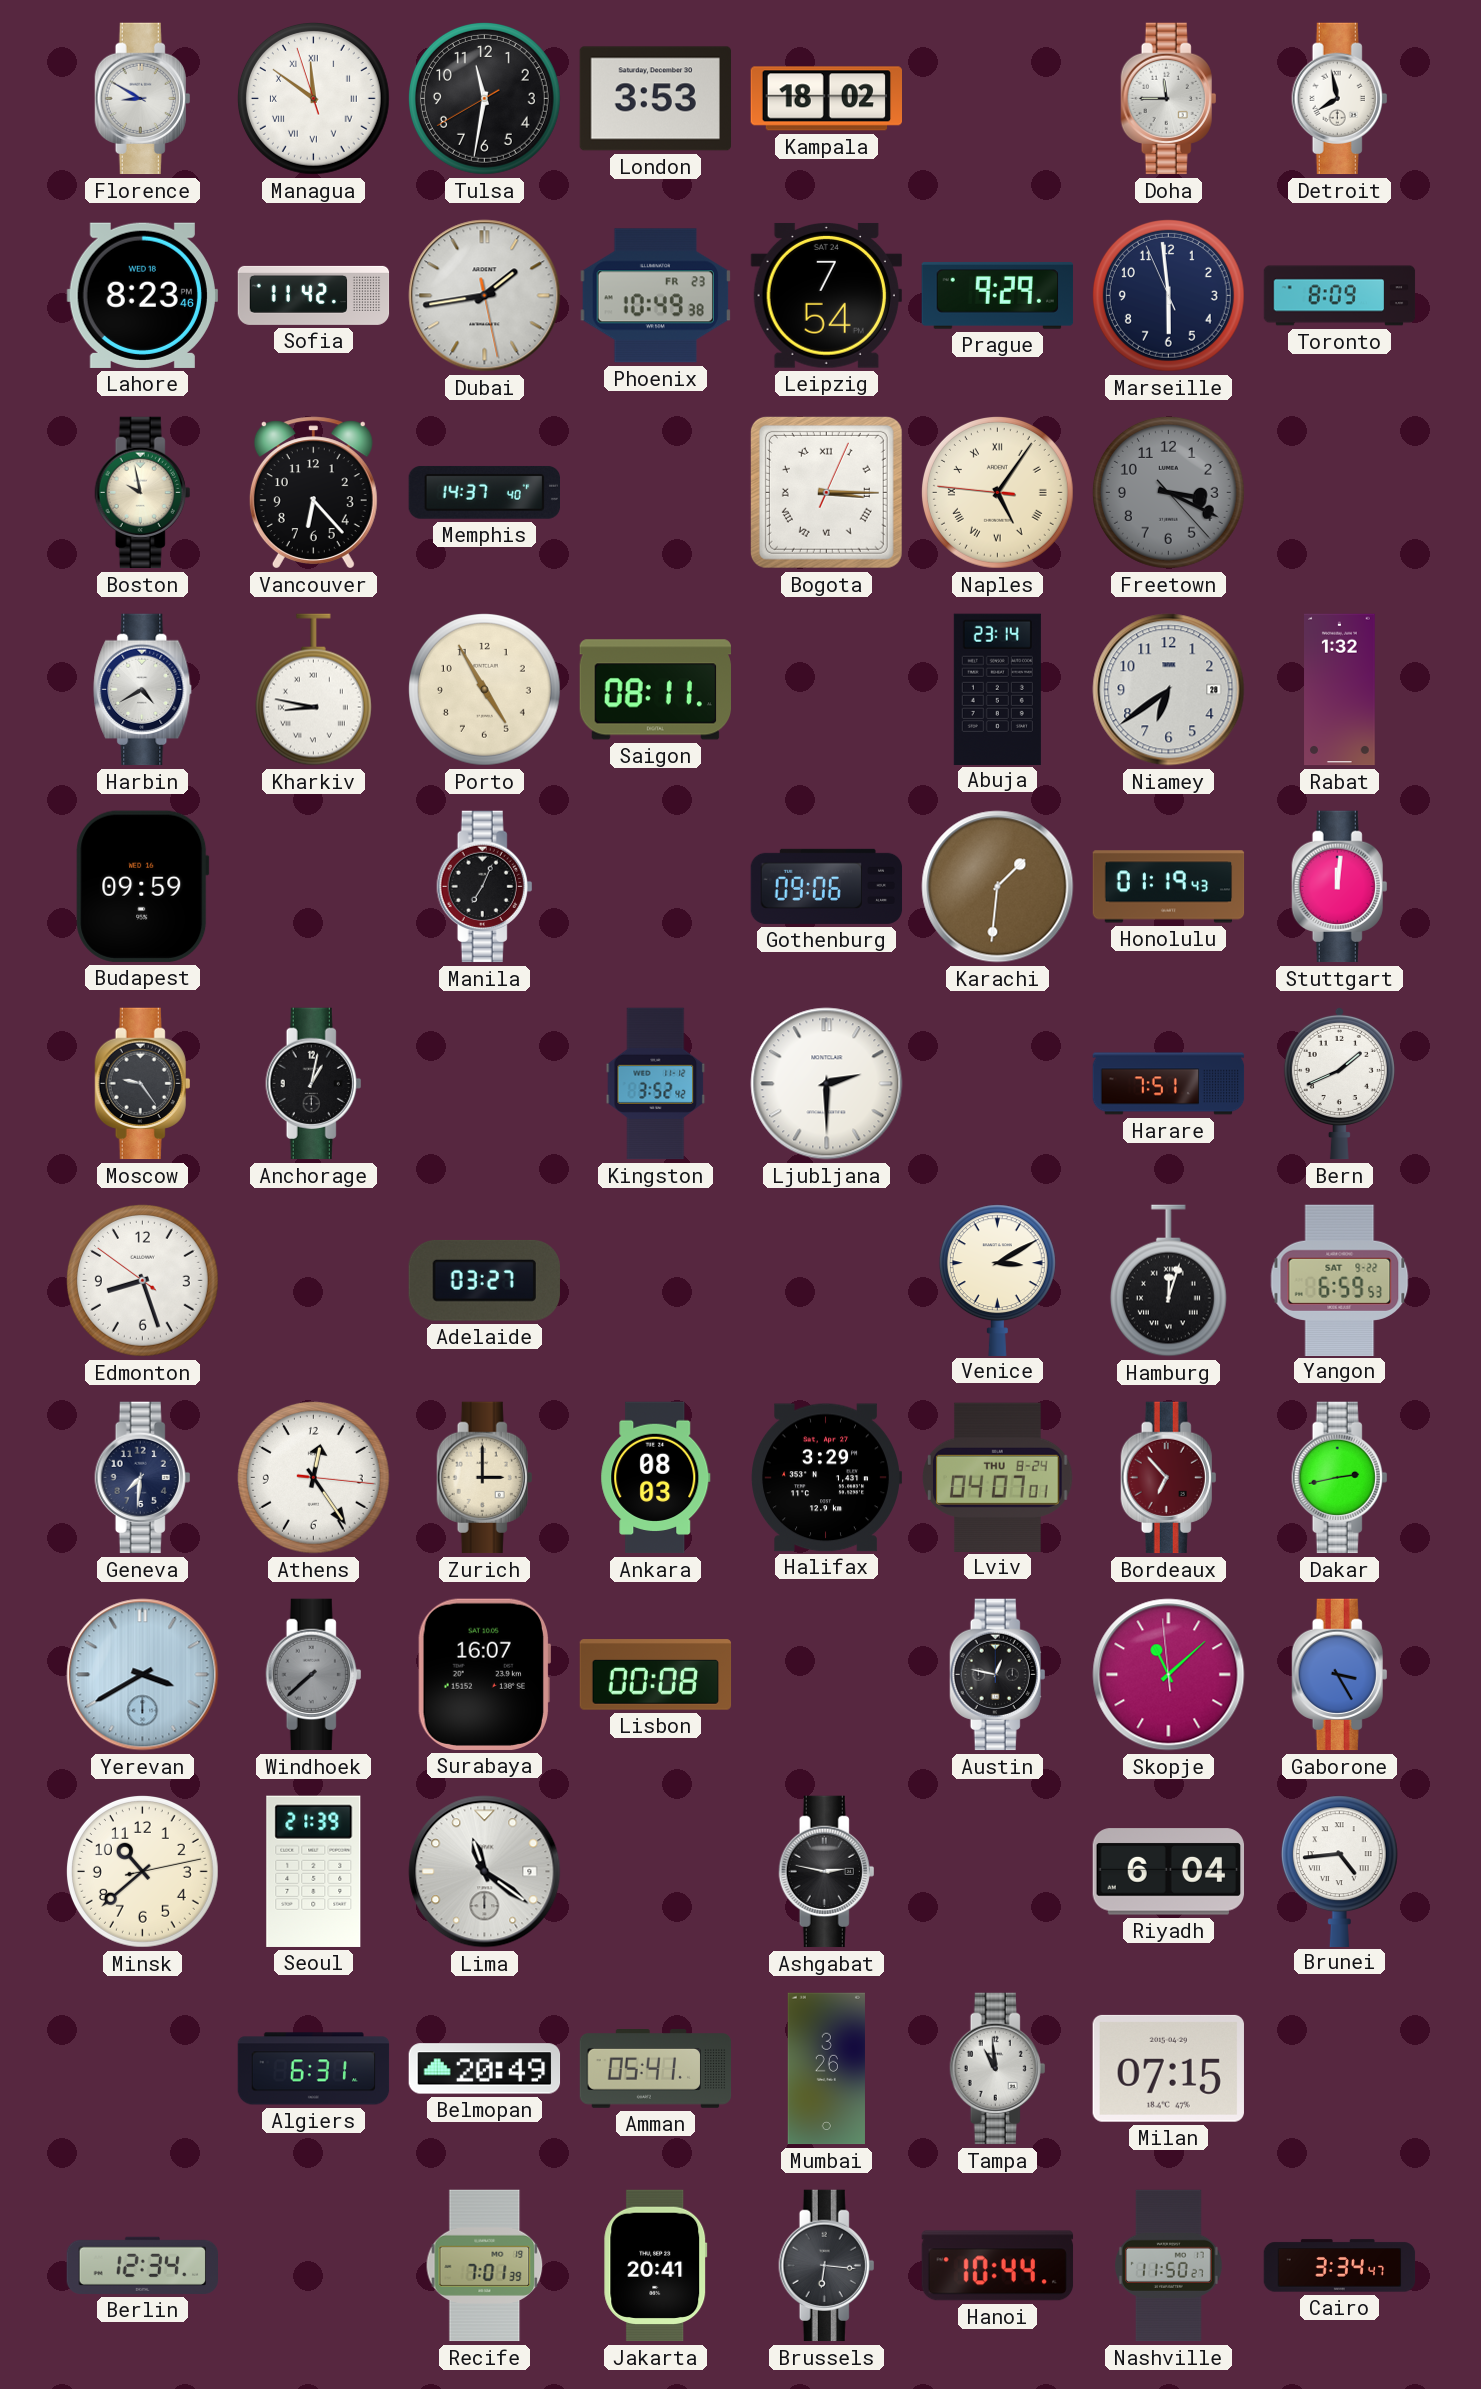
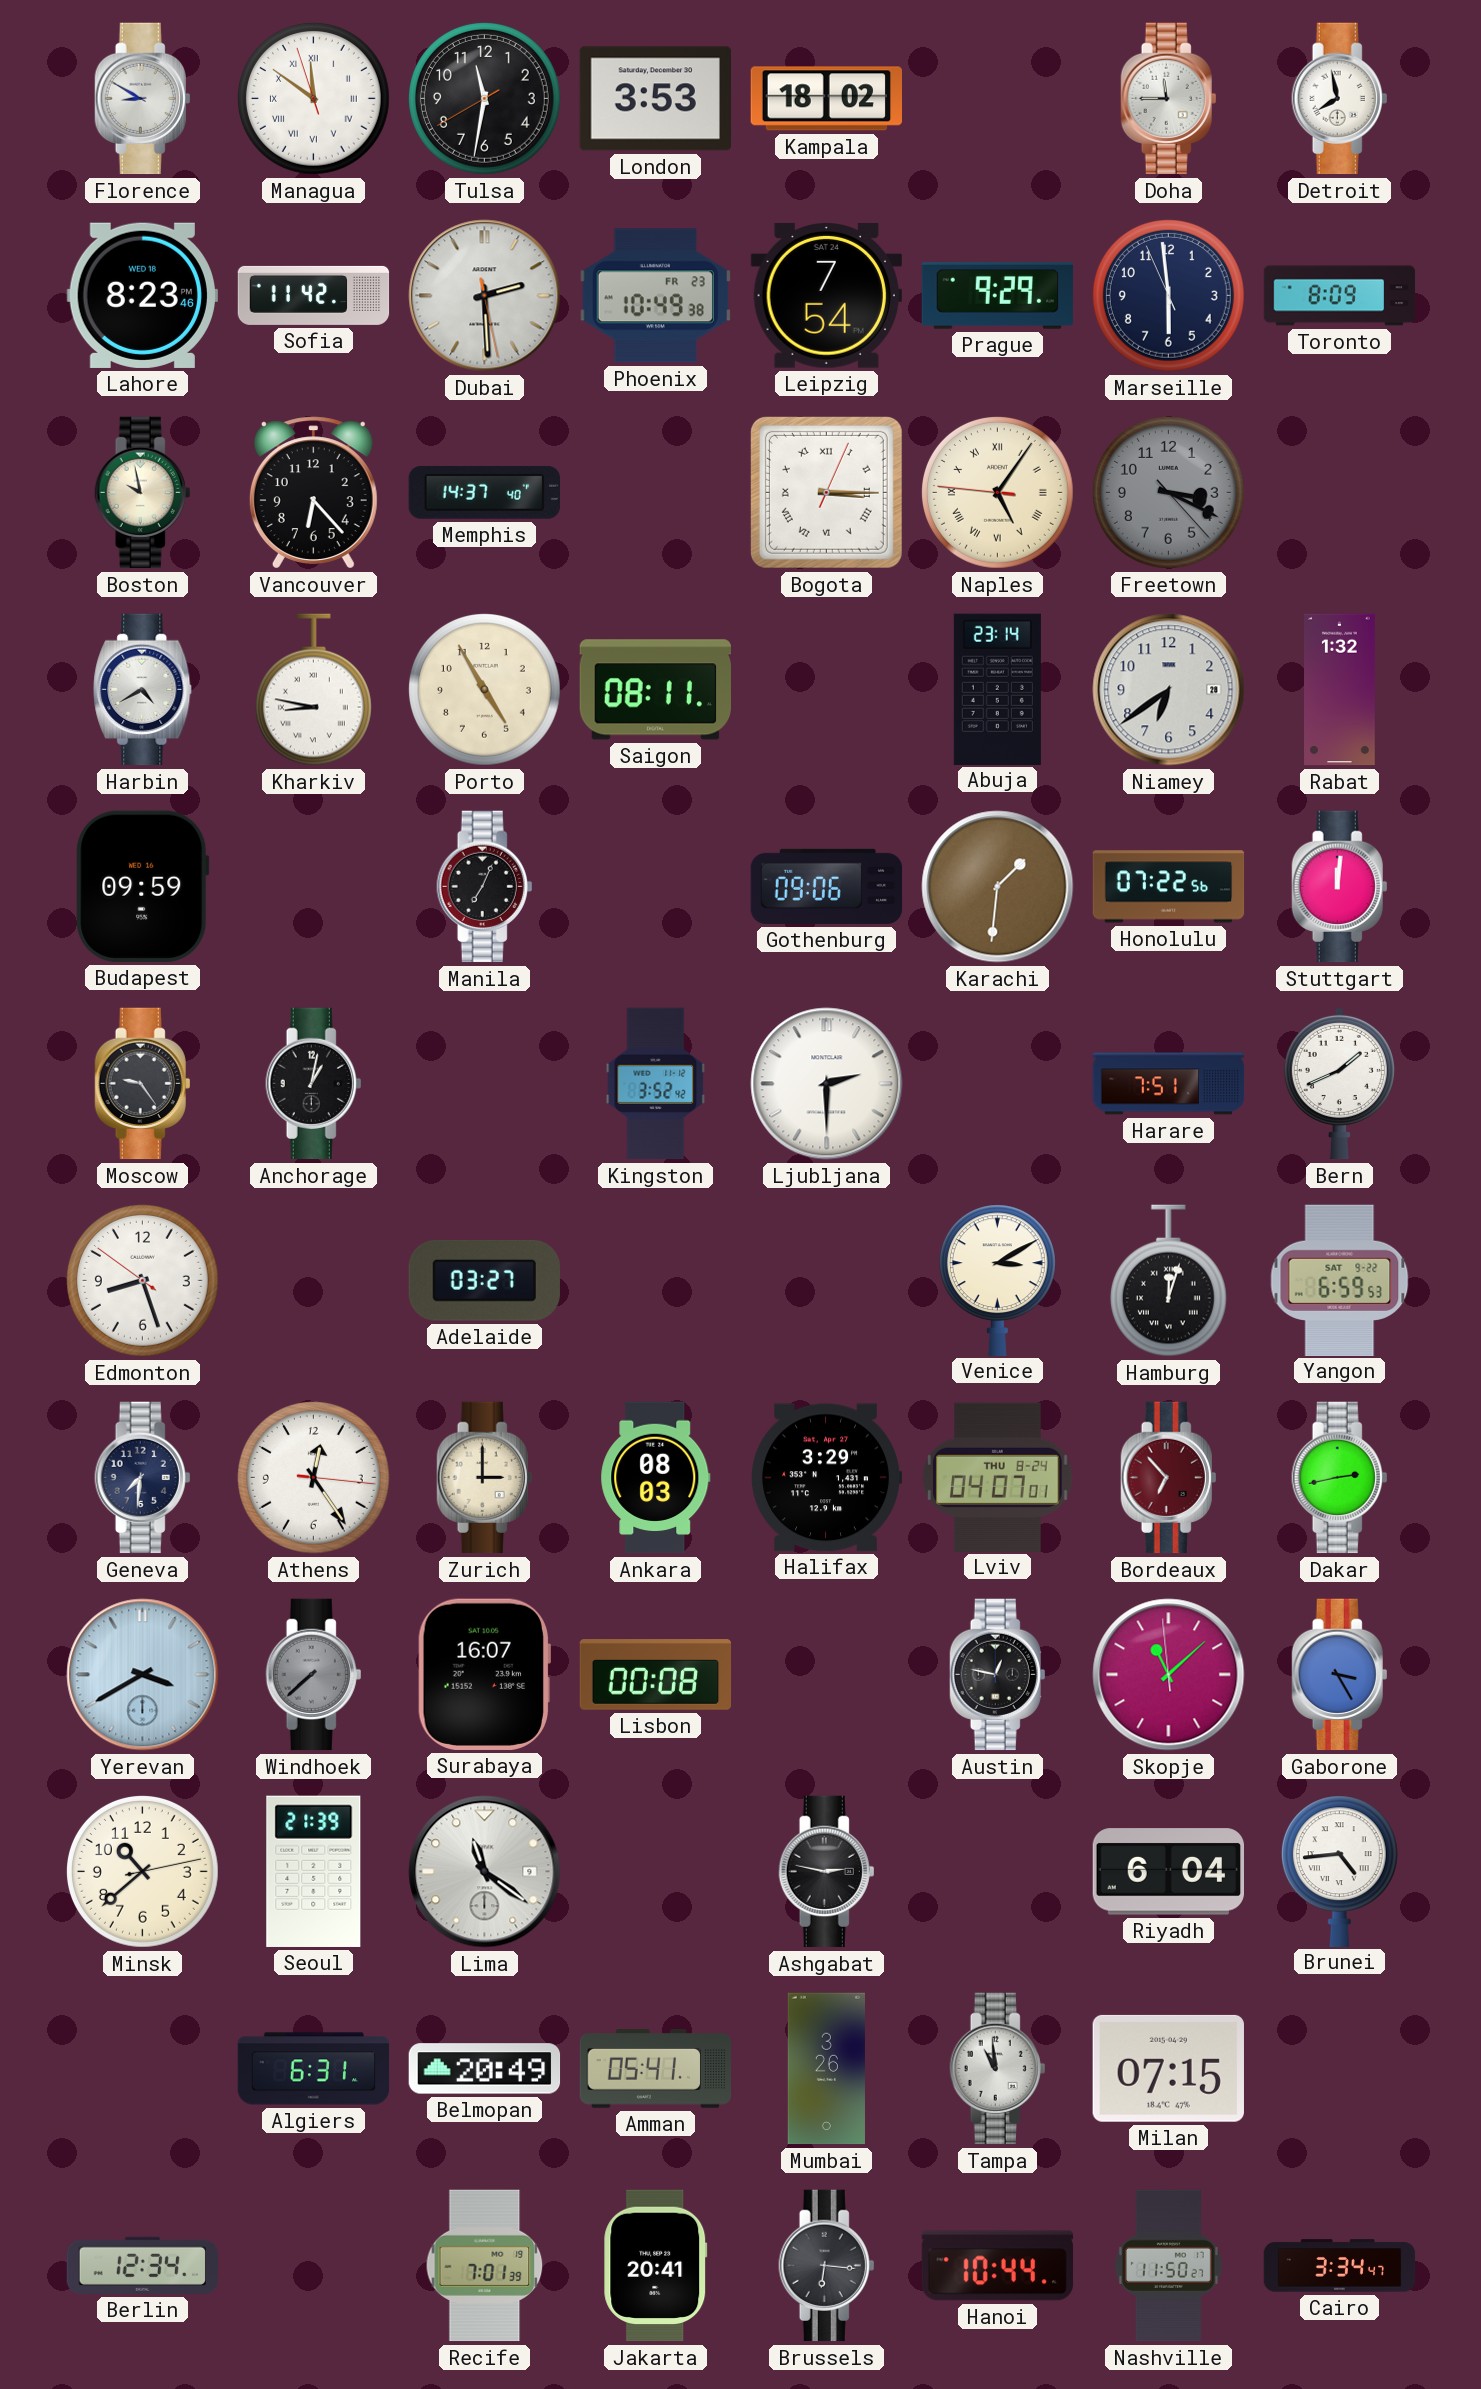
Dubai: 1:43 -> 2:29 (485, 296)
Honolulu: 01:19 -> 07:22 (1169, 887)
